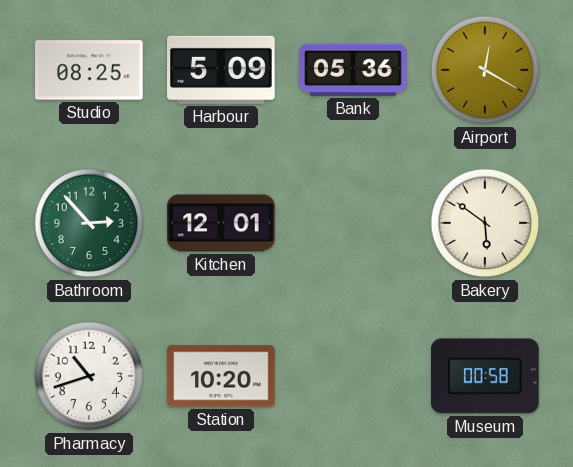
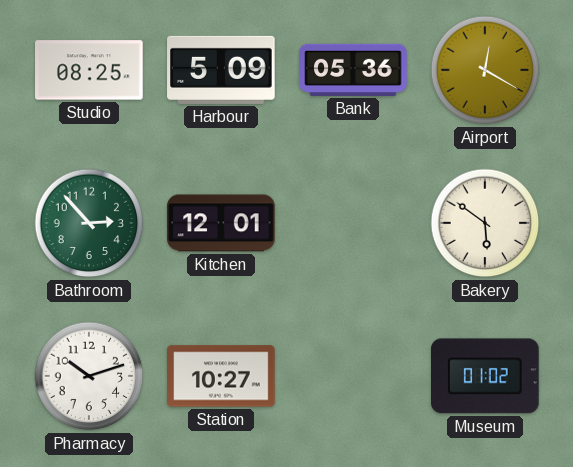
Pharmacy: 10:42 -> 10:12 (89, 376)
Station: 10:20 -> 10:27 (221, 376)
Museum: 00:58 -> 01:02 (486, 376)
